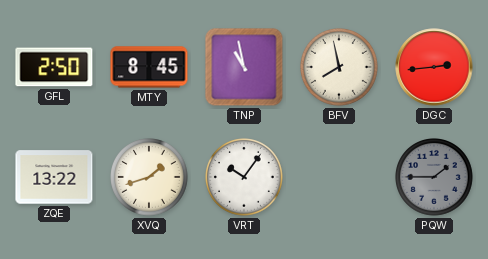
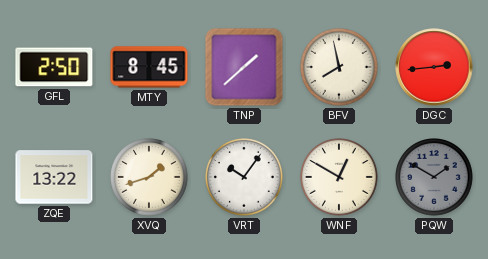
TNP: 10:58 -> 1:38 (244, 67)
WNF: none -> 12:50 (340, 178)
PQW: 1:45 -> 1:50 (435, 178)
